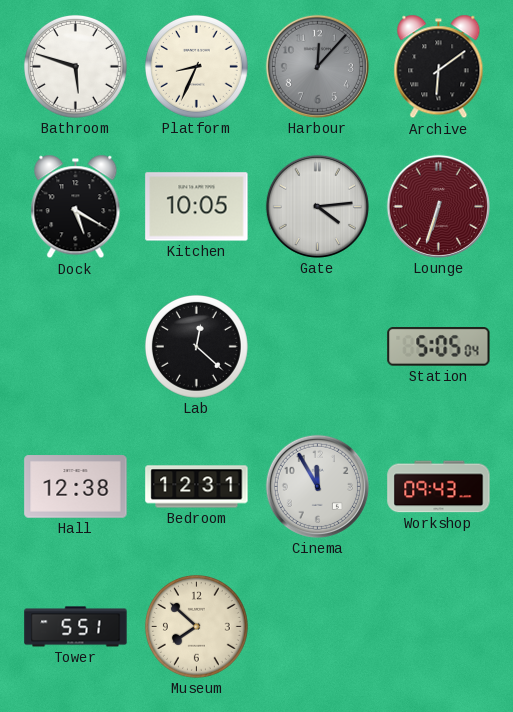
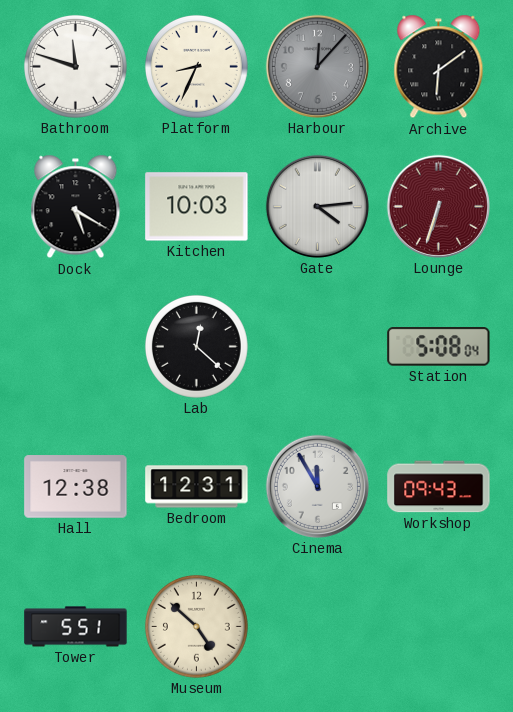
Bathroom: 5:48 -> 11:48 (75, 66)
Kitchen: 10:05 -> 10:03 (197, 207)
Station: 5:05 -> 5:08 (439, 347)
Museum: 7:52 -> 4:52 (196, 626)
